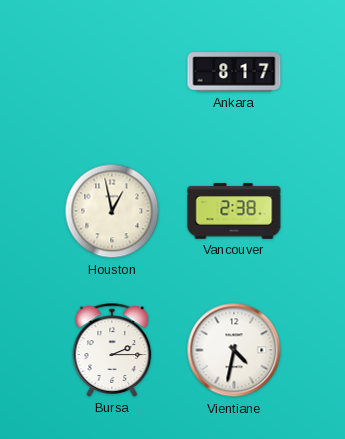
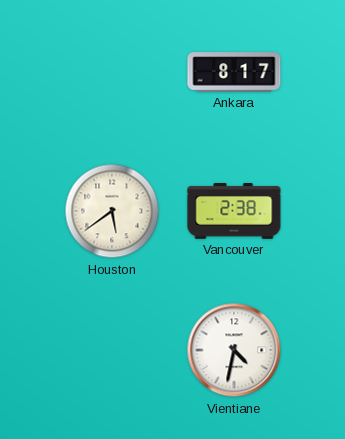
Houston: 12:58 -> 5:39 (112, 211)
Bursa: 2:15 -> none (112, 350)
